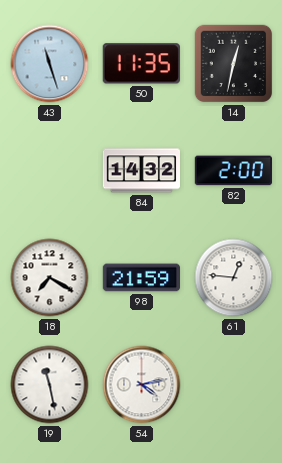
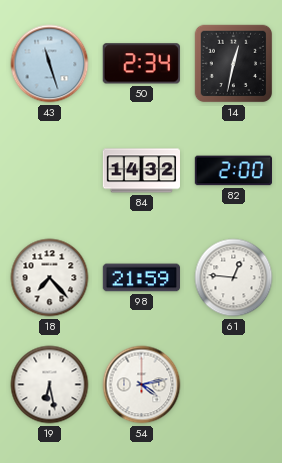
50: 11:35 -> 2:34 (141, 64)
18: 7:20 -> 7:23 (50, 278)
19: 11:28 -> 6:28 (50, 385)
